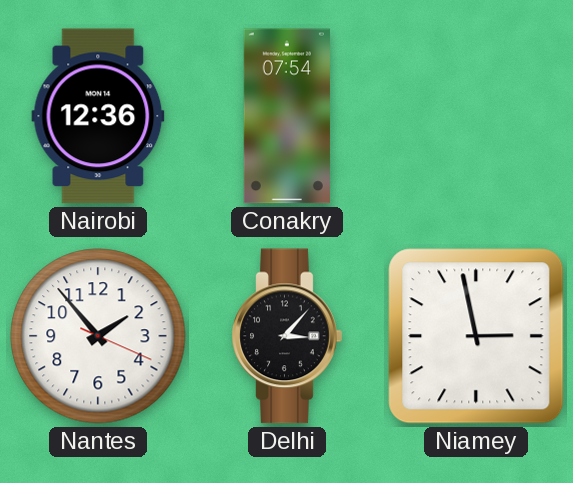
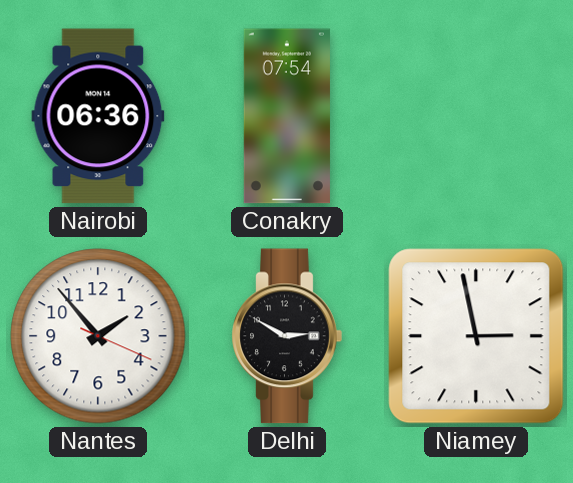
Nairobi: 12:36 -> 06:36 (98, 116)
Delhi: 3:07 -> 2:50 (287, 336)
